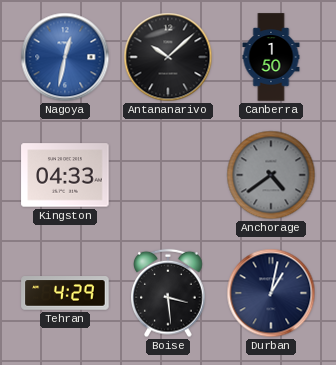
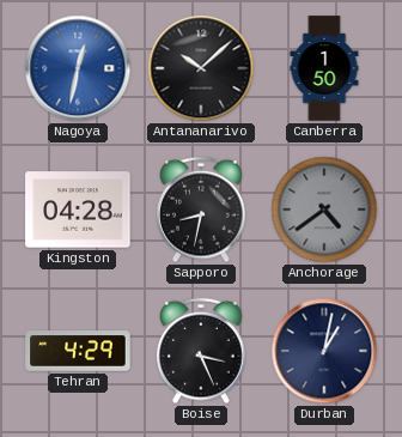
Kingston: 04:33 -> 04:28 (78, 210)
Sapporo: none -> 8:32 (201, 210)
Boise: 3:29 -> 3:26 (201, 351)
